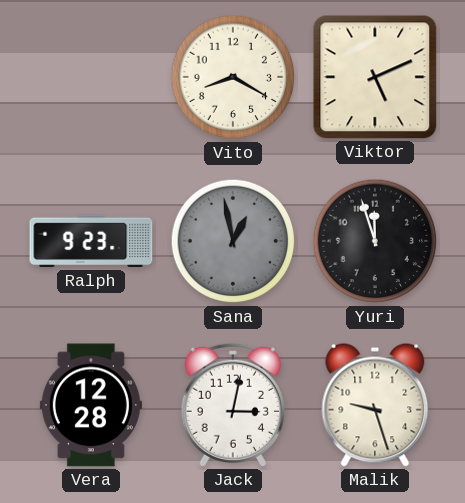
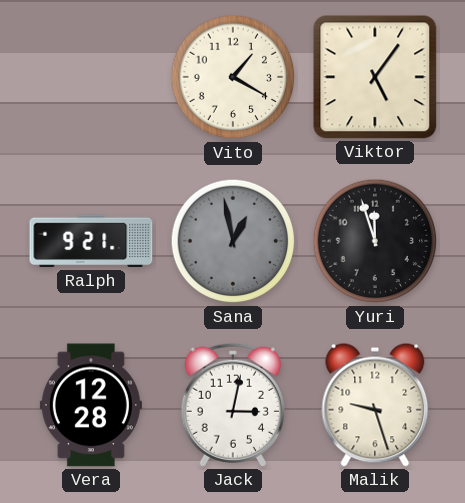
Vito: 8:20 -> 1:20 (233, 77)
Viktor: 5:11 -> 5:06 (375, 77)
Ralph: 9:23 -> 9:21 (91, 241)
